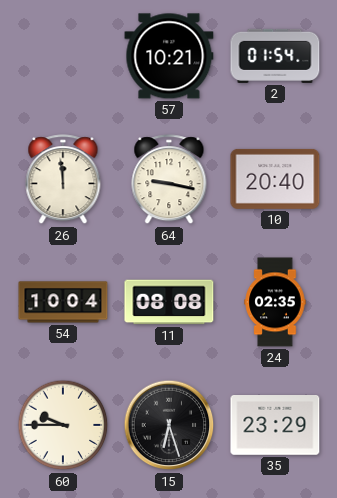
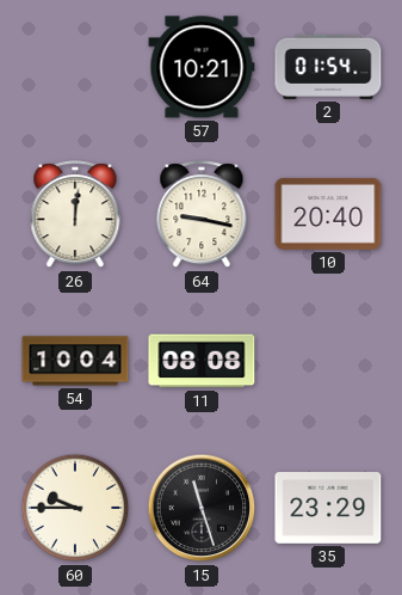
26: 11:59 -> 12:01 (75, 215)
24: 02:35 -> none (275, 302)
15: 6:27 -> 11:27 (202, 508)
